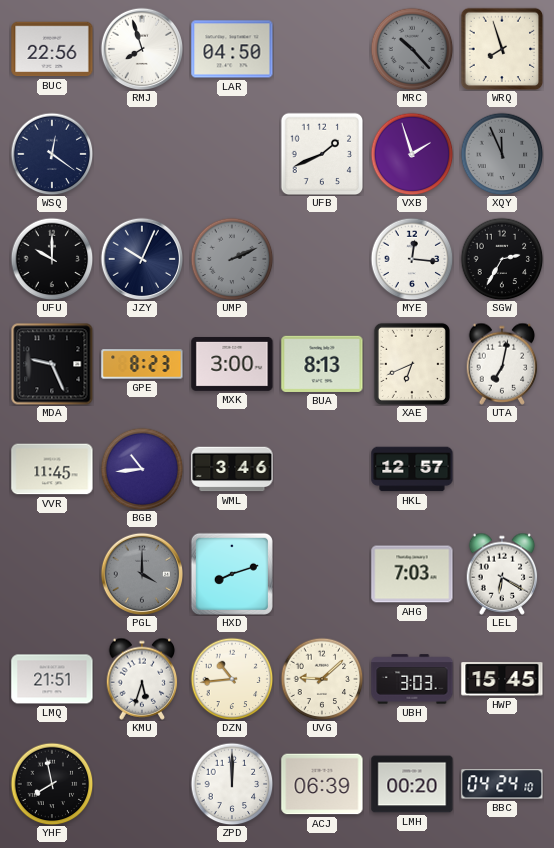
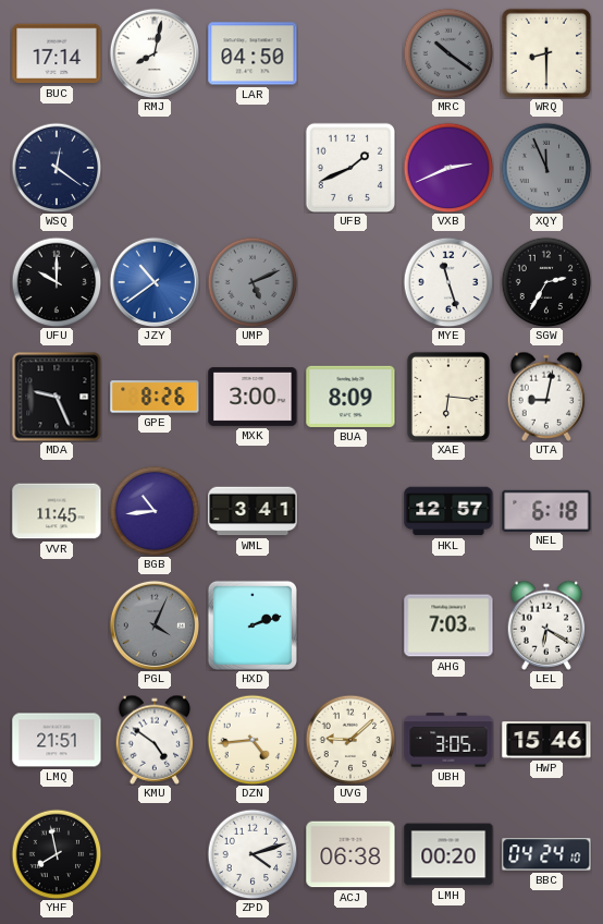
BUC: 22:56 -> 17:14 (57, 53)
RMJ: 7:57 -> 8:02 (153, 52)
MRC: 10:23 -> 10:21 (448, 53)
WRQ: 7:57 -> 8:30 (546, 53)
VXB: 1:57 -> 2:41 (448, 168)
JZY: 10:04 -> 10:39 (153, 281)
JZY dial: navy -> blue (153, 281)
UMP: 2:11 -> 5:11 (253, 282)
MYE: 12:16 -> 11:27 (448, 282)
GPE: 8:23 -> 8:26 (155, 397)
BUA: 8:13 -> 8:09 (350, 397)
XAE: 6:41 -> 6:16 (448, 397)
UTA: 7:02 -> 9:02 (546, 397)
WML: 3:46 -> 3:41 (253, 511)
NEL: none -> 6:18 (546, 510)
PGL: 4:00 -> 4:04 (153, 624)
HXD: 8:12 -> 2:12 (253, 625)
KMU: 5:33 -> 4:51 (155, 740)
DZN: 10:44 -> 4:44 (253, 740)
UBH: 3:03 -> 3:05 (448, 740)
HWP: 15:45 -> 15:46 (546, 740)
ZPD: 12:00 -> 4:12 (253, 854)
ACJ: 06:39 -> 06:38 (350, 854)
